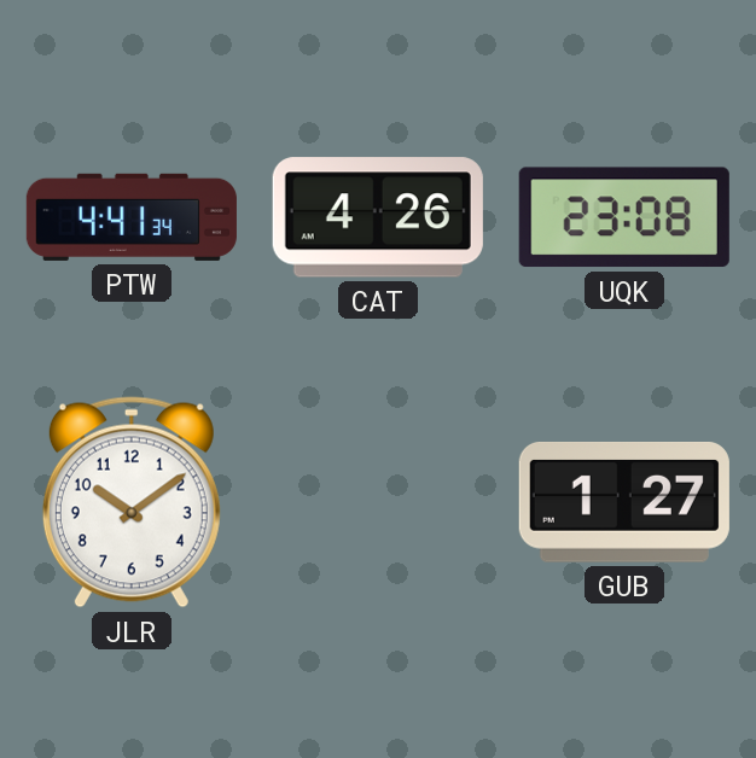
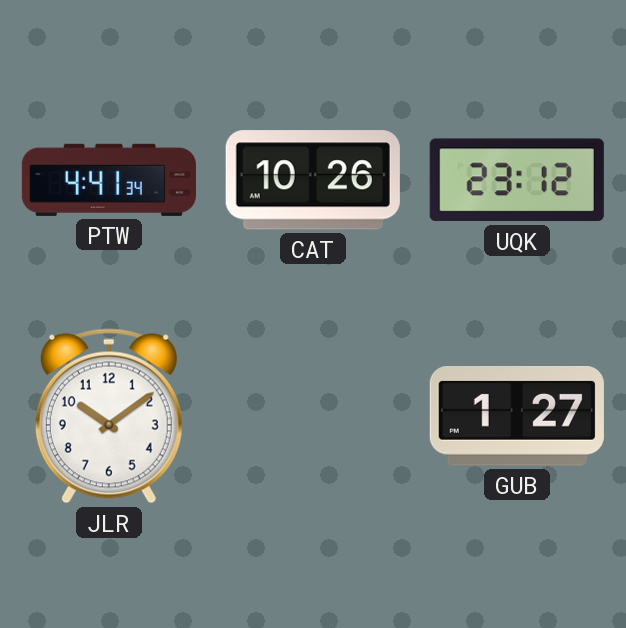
CAT: 4:26 -> 10:26 (313, 180)
UQK: 23:08 -> 23:12 (517, 180)
